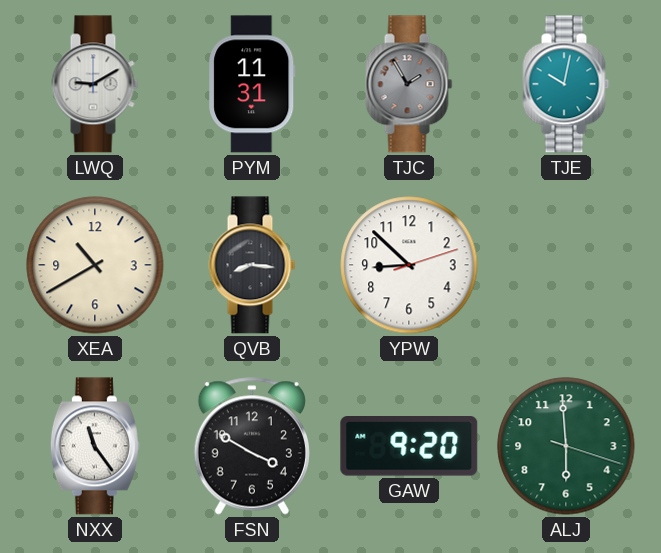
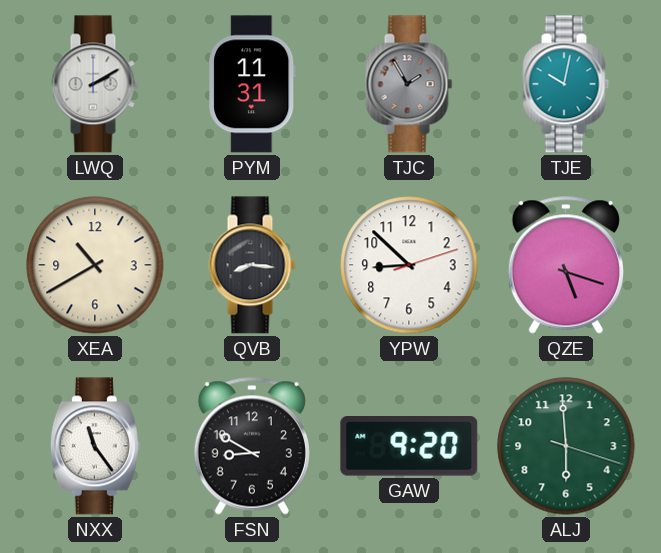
LWQ: 9:10 -> 2:10 (95, 84)
QZE: none -> 5:18 (566, 265)
FSN: 3:50 -> 8:50 (252, 446)
